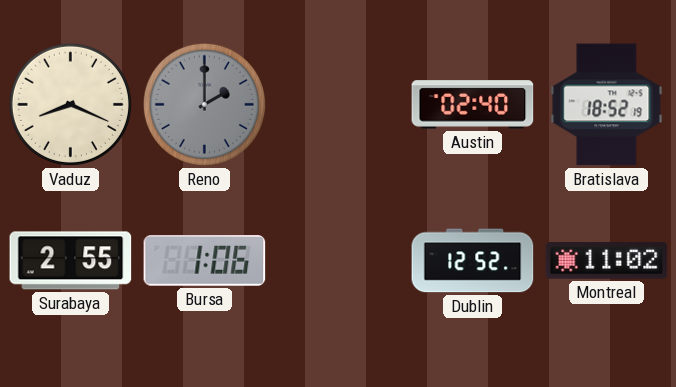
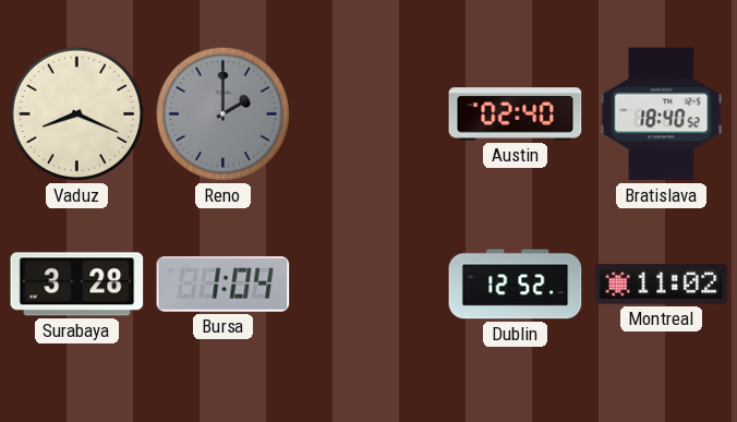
Bratislava: 18:52 -> 18:40 (662, 114)
Surabaya: 2:55 -> 3:28 (77, 285)
Bursa: 1:06 -> 1:04 (223, 285)
